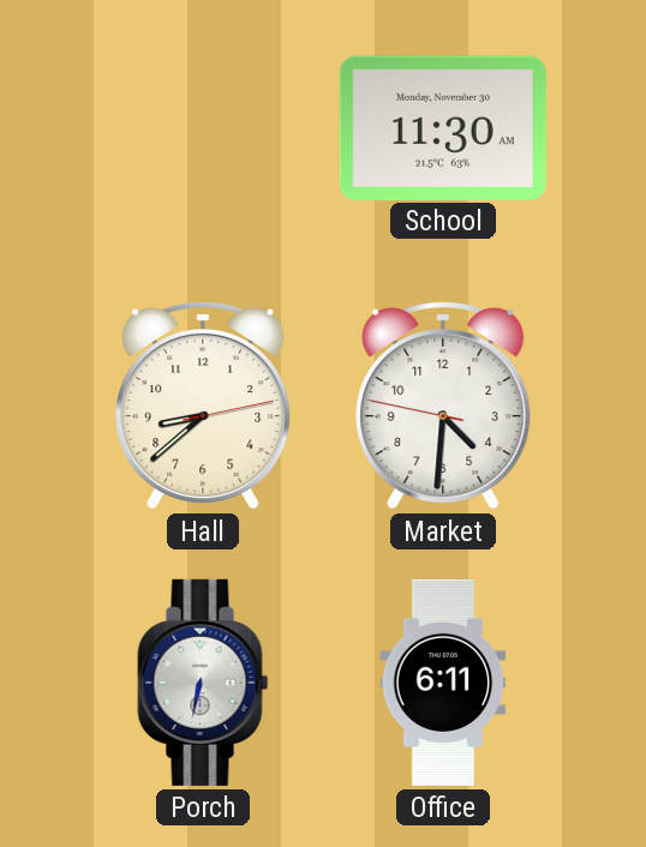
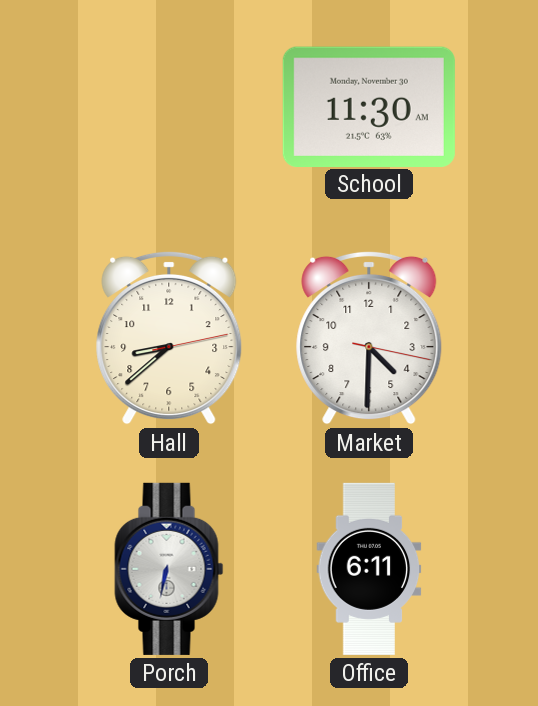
Market: 4:30:47 -> 4:30:17 (369, 338)
